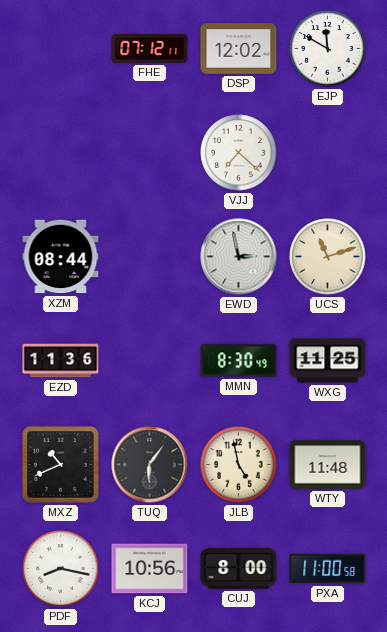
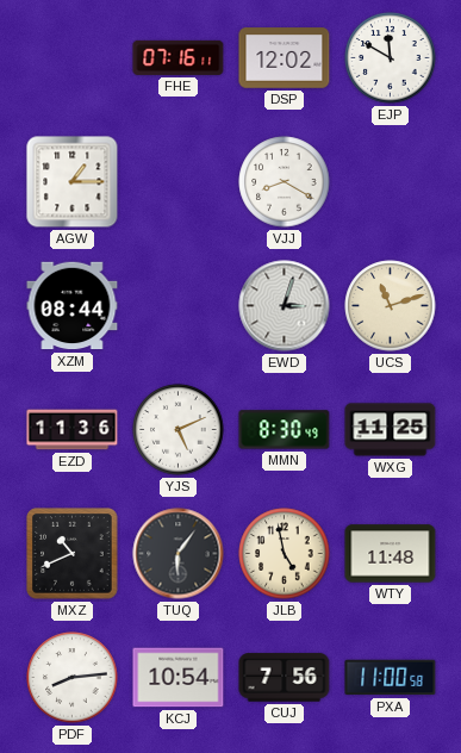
FHE: 07:12 -> 07:16 (179, 57)
AGW: none -> 1:15 (73, 182)
VJJ: 7:22 -> 8:20 (285, 182)
EWD: 2:58 -> 3:03 (285, 306)
YJS: none -> 5:11 (179, 430)
PDF: 8:17 -> 8:14 (73, 678)
KCJ: 10:56 -> 10:54 (179, 678)
CUJ: 8:00 -> 7:56 (285, 678)
